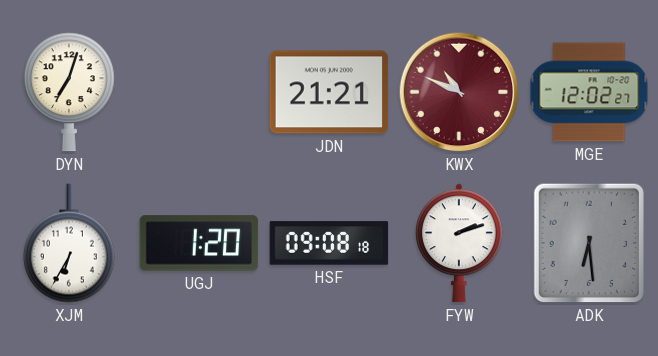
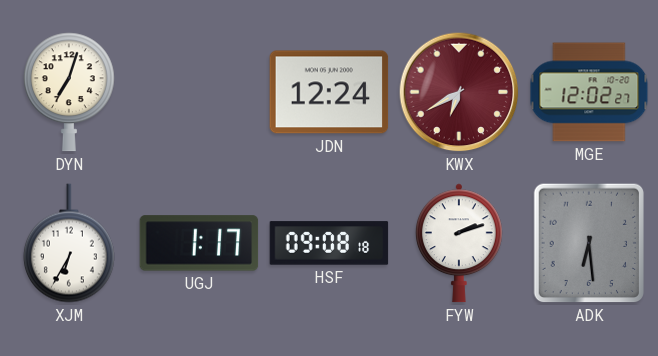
JDN: 21:21 -> 12:24 (329, 92)
KWX: 10:49 -> 6:40 (459, 92)
UGJ: 1:20 -> 1:17 (199, 243)
